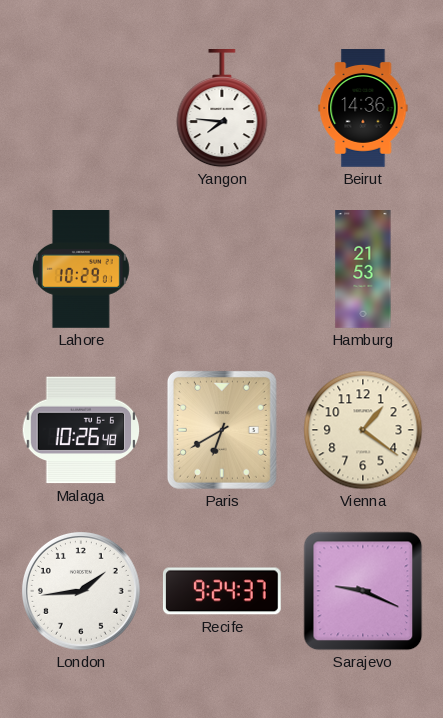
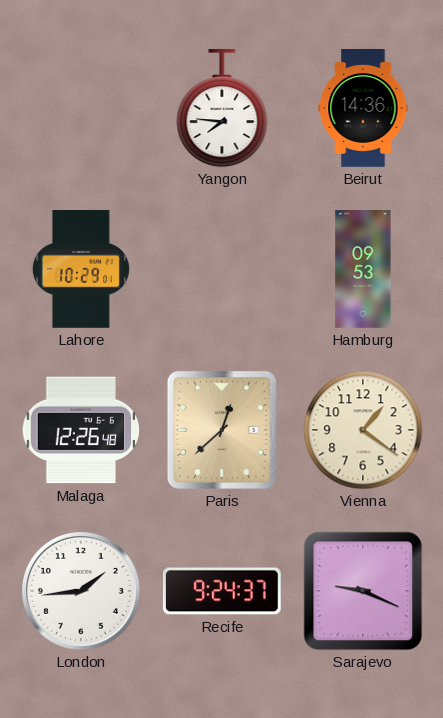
Hamburg: 21:53 -> 09:53 (363, 269)
Malaga: 10:26 -> 12:26 (81, 430)
Paris: 6:40 -> 12:38 (222, 430)
